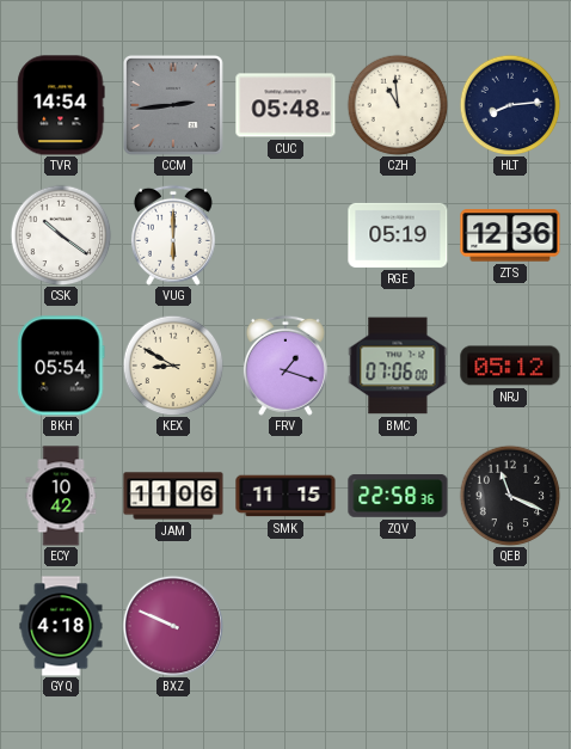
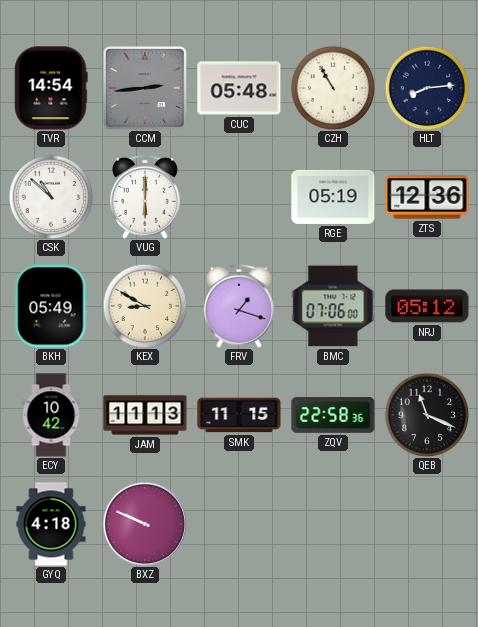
CZH: 10:59 -> 10:55 (333, 88)
CSK: 10:21 -> 10:52 (51, 197)
BKH: 05:54 -> 05:49 (51, 306)
JAM: 11:06 -> 11:13 (145, 415)
